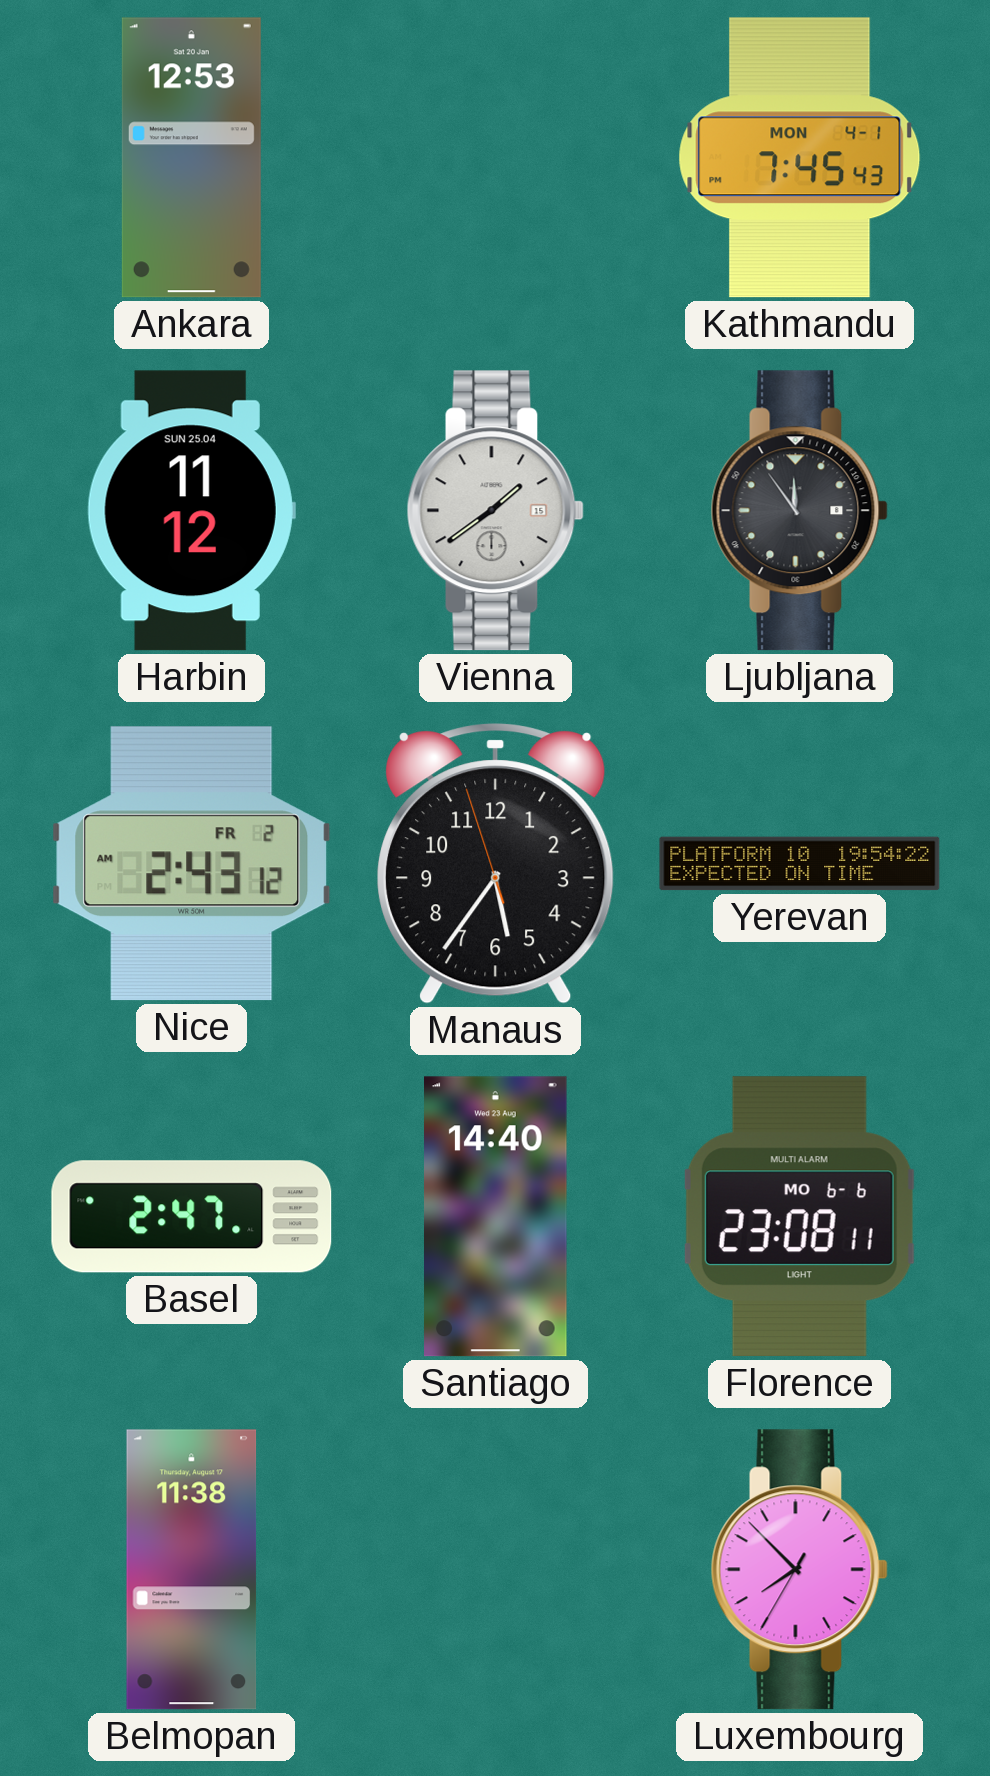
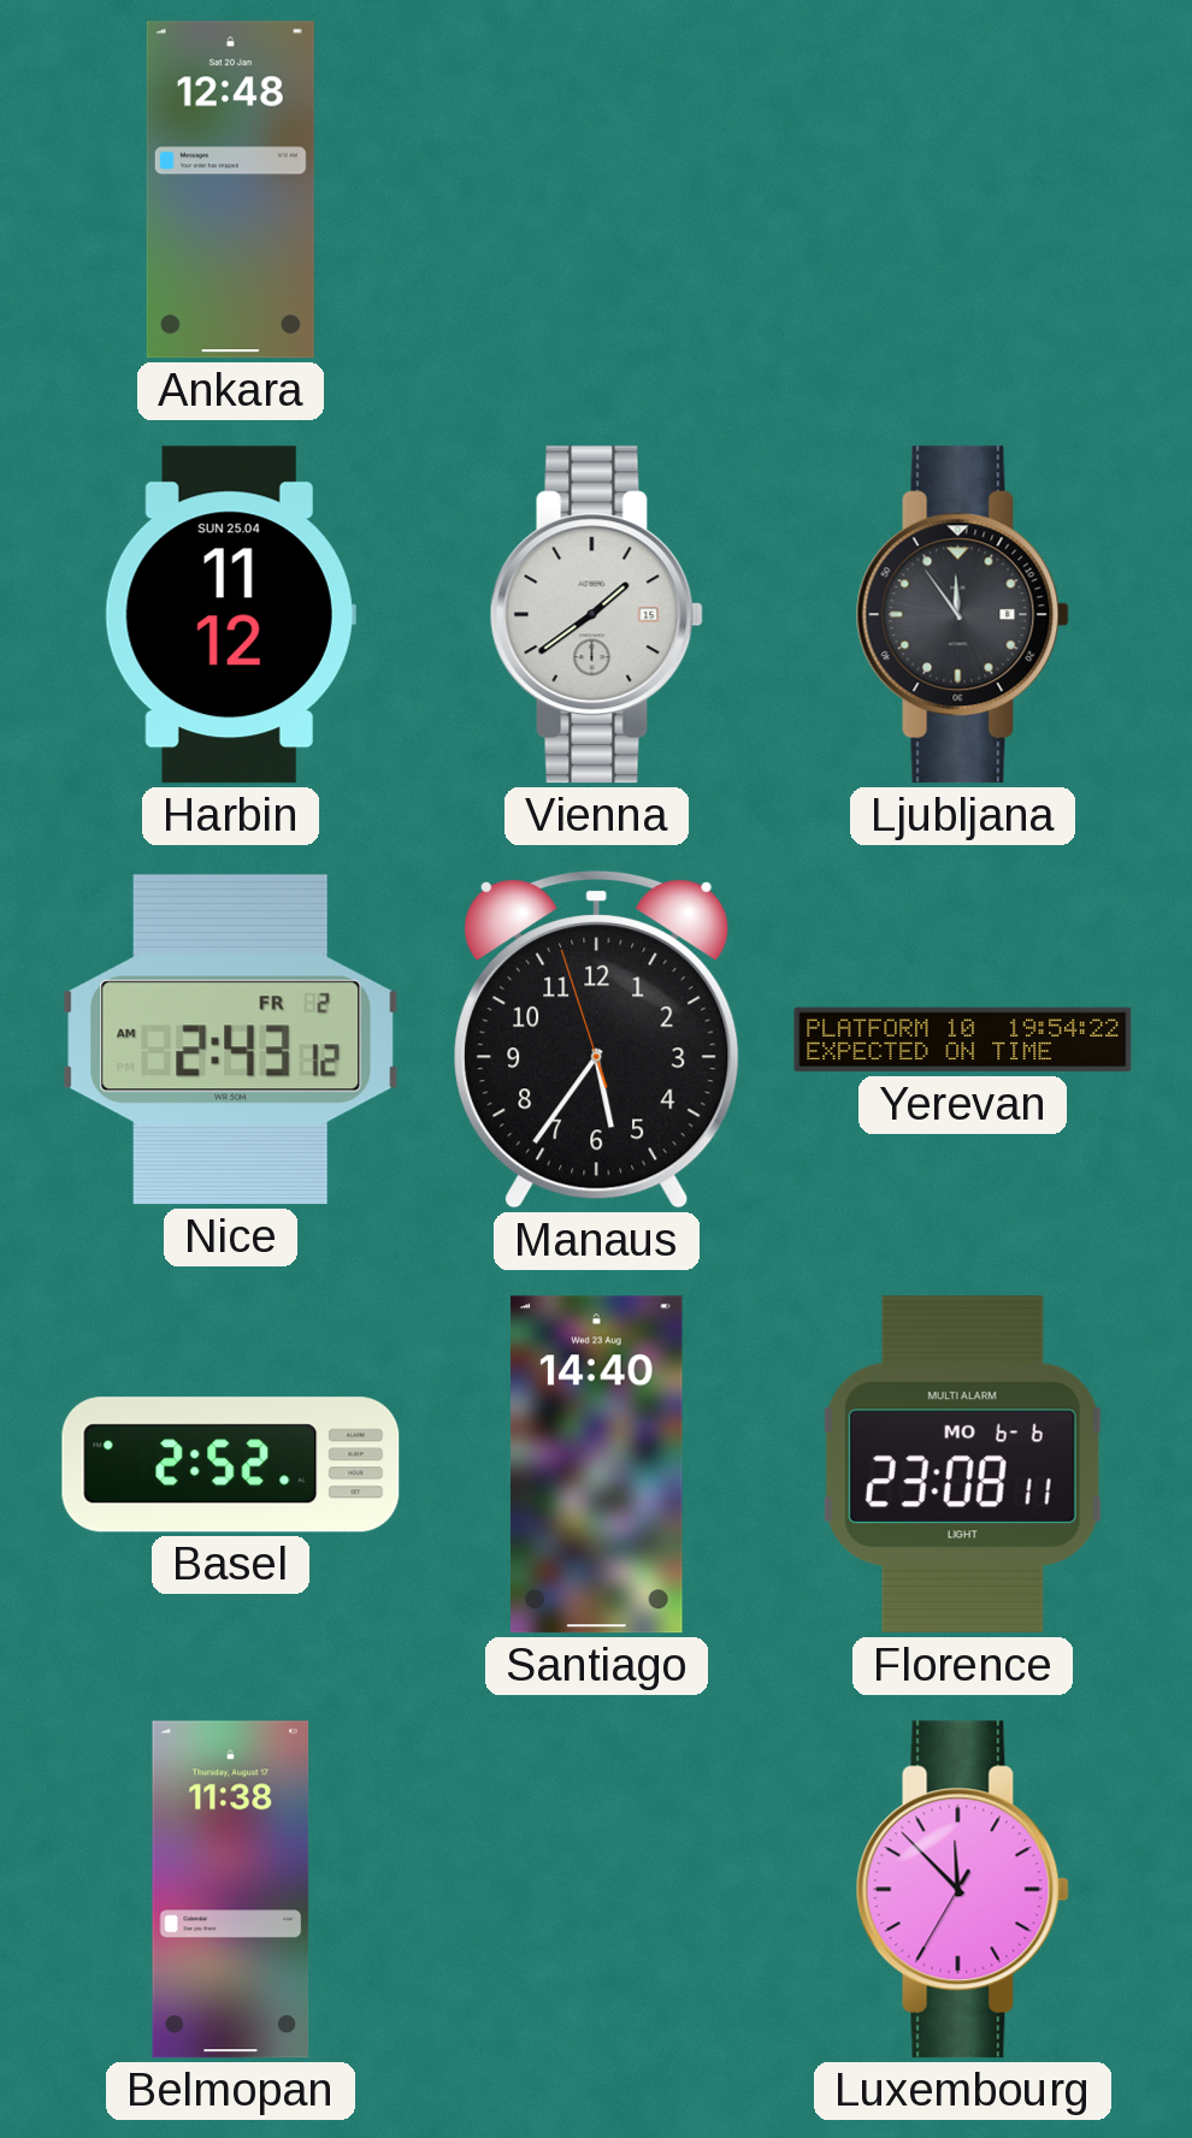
Ankara: 12:53 -> 12:48 (230, 190)
Kathmandu: 7:45 -> none (800, 158)
Basel: 2:47 -> 2:52 (231, 1465)
Luxembourg: 7:52 -> 11:52 (962, 1890)
